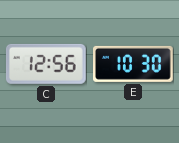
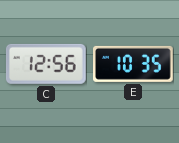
E: 10:30 -> 10:35 (134, 64)
